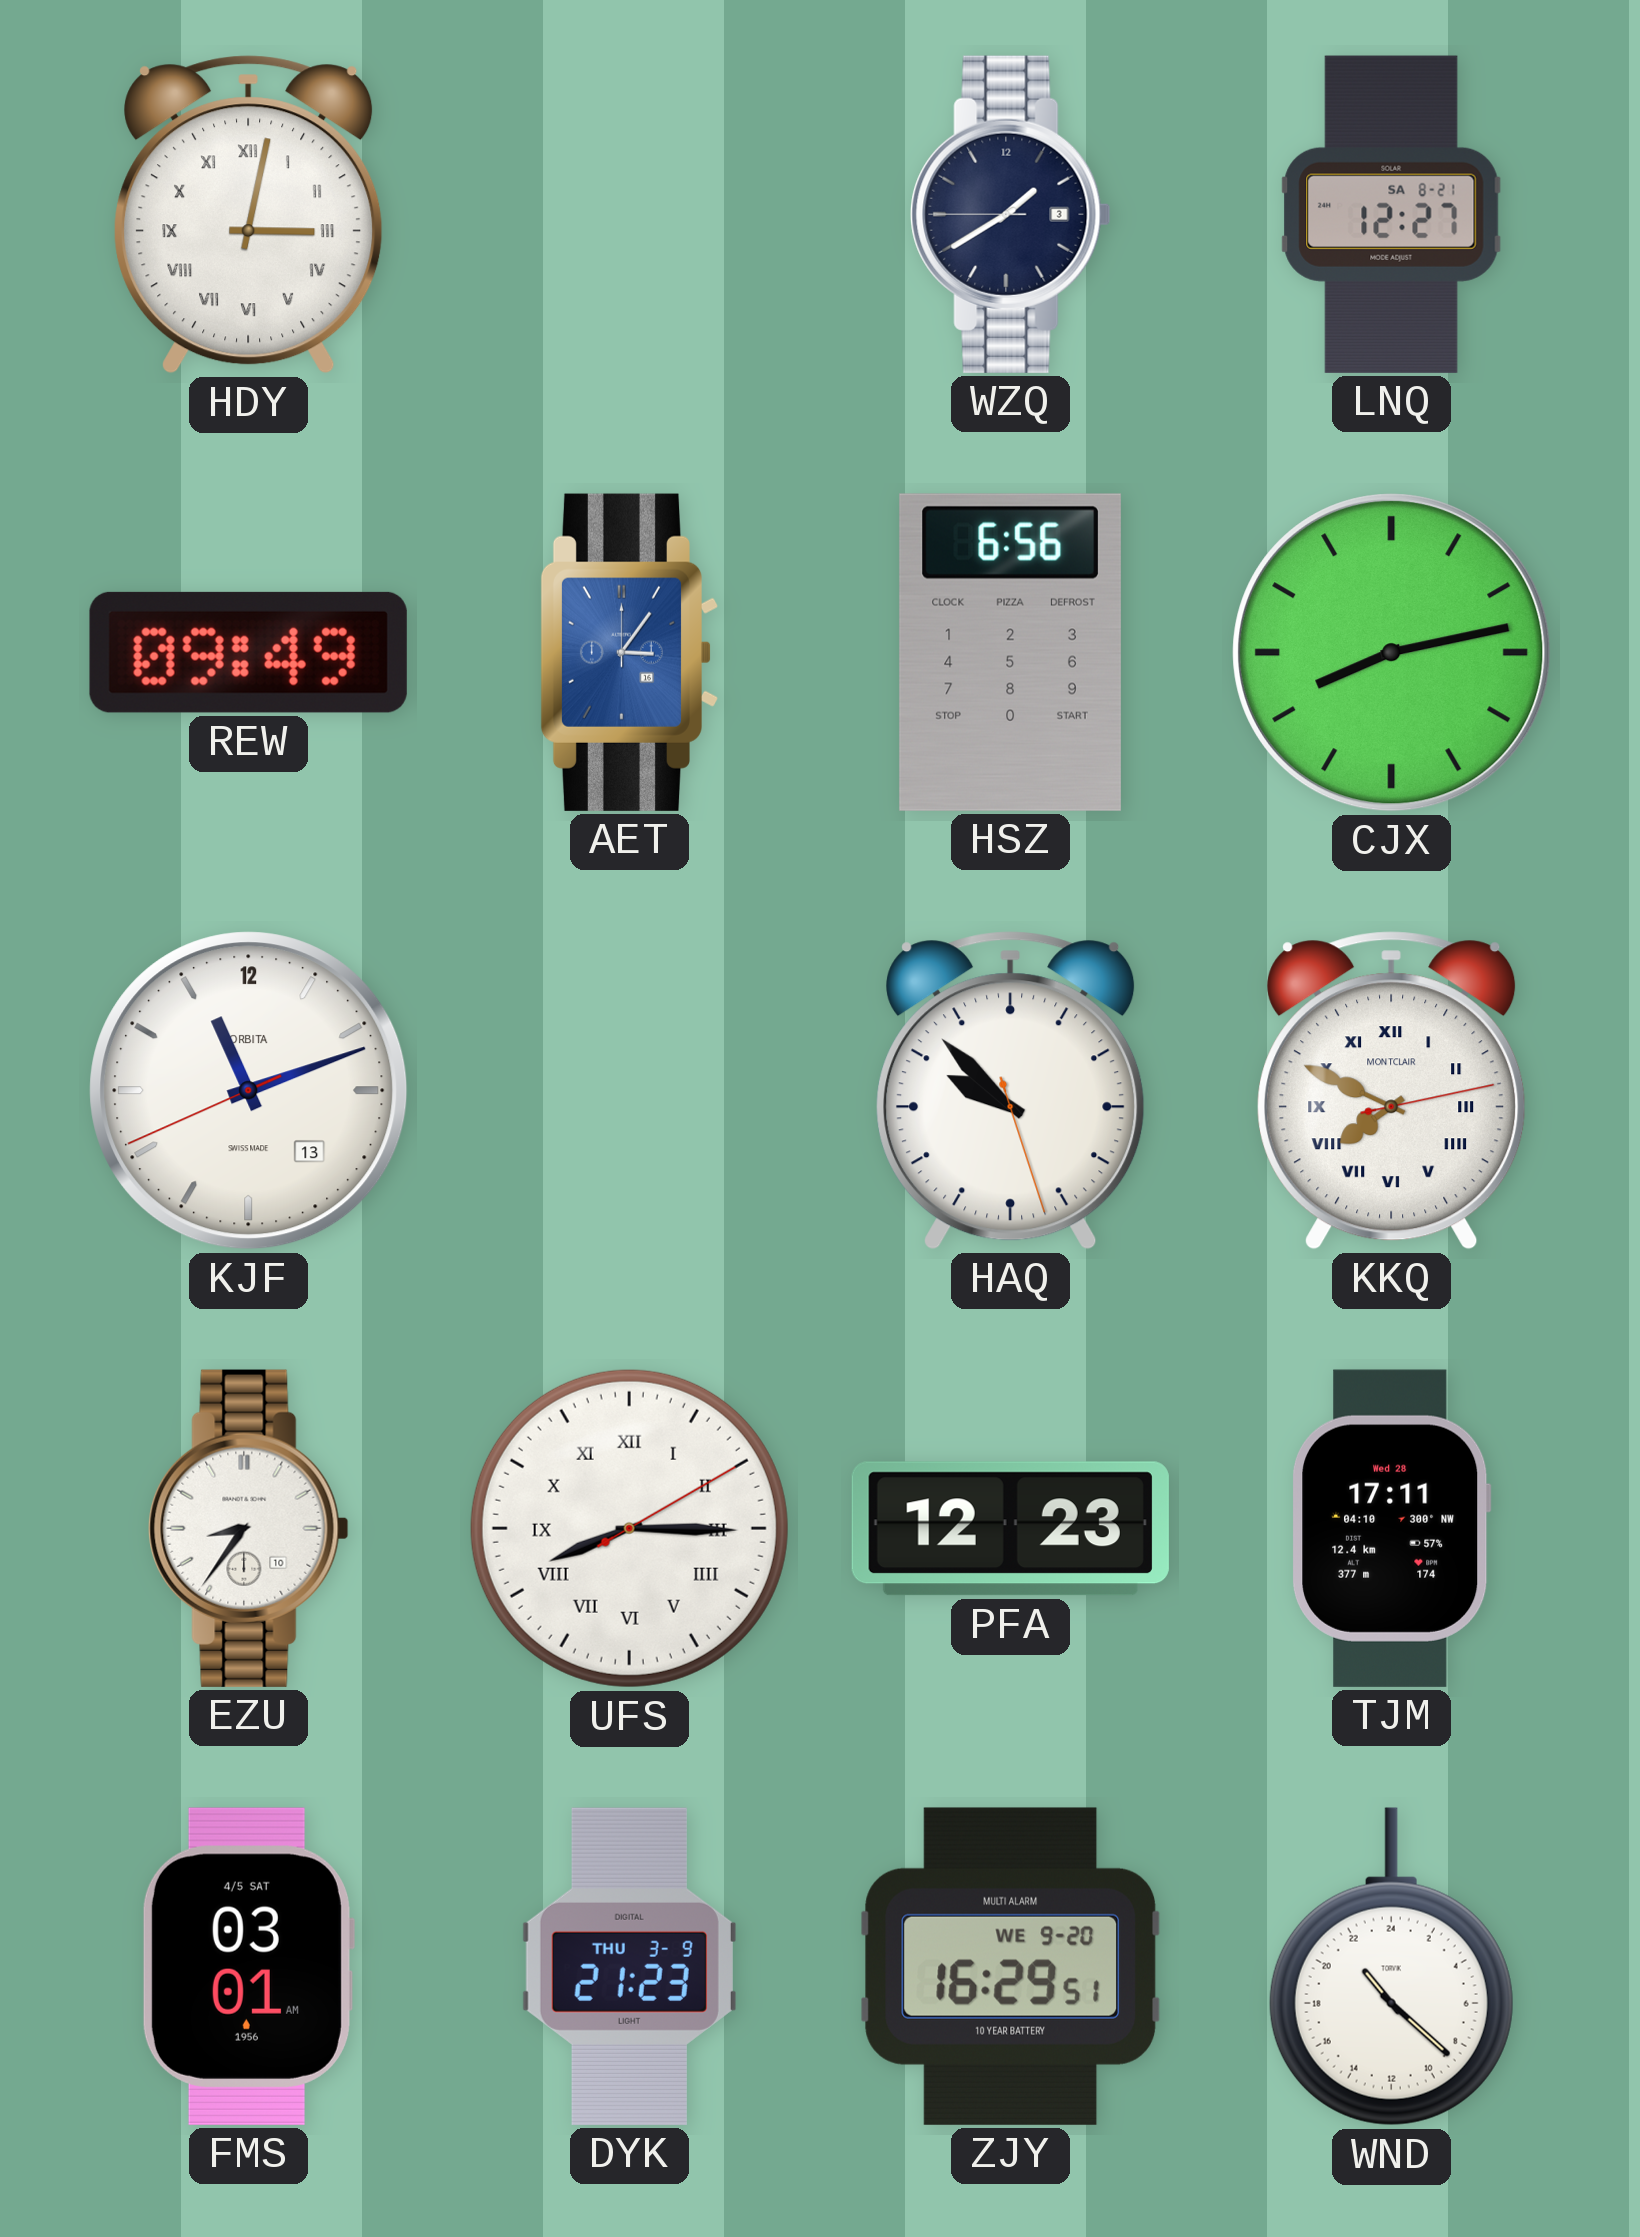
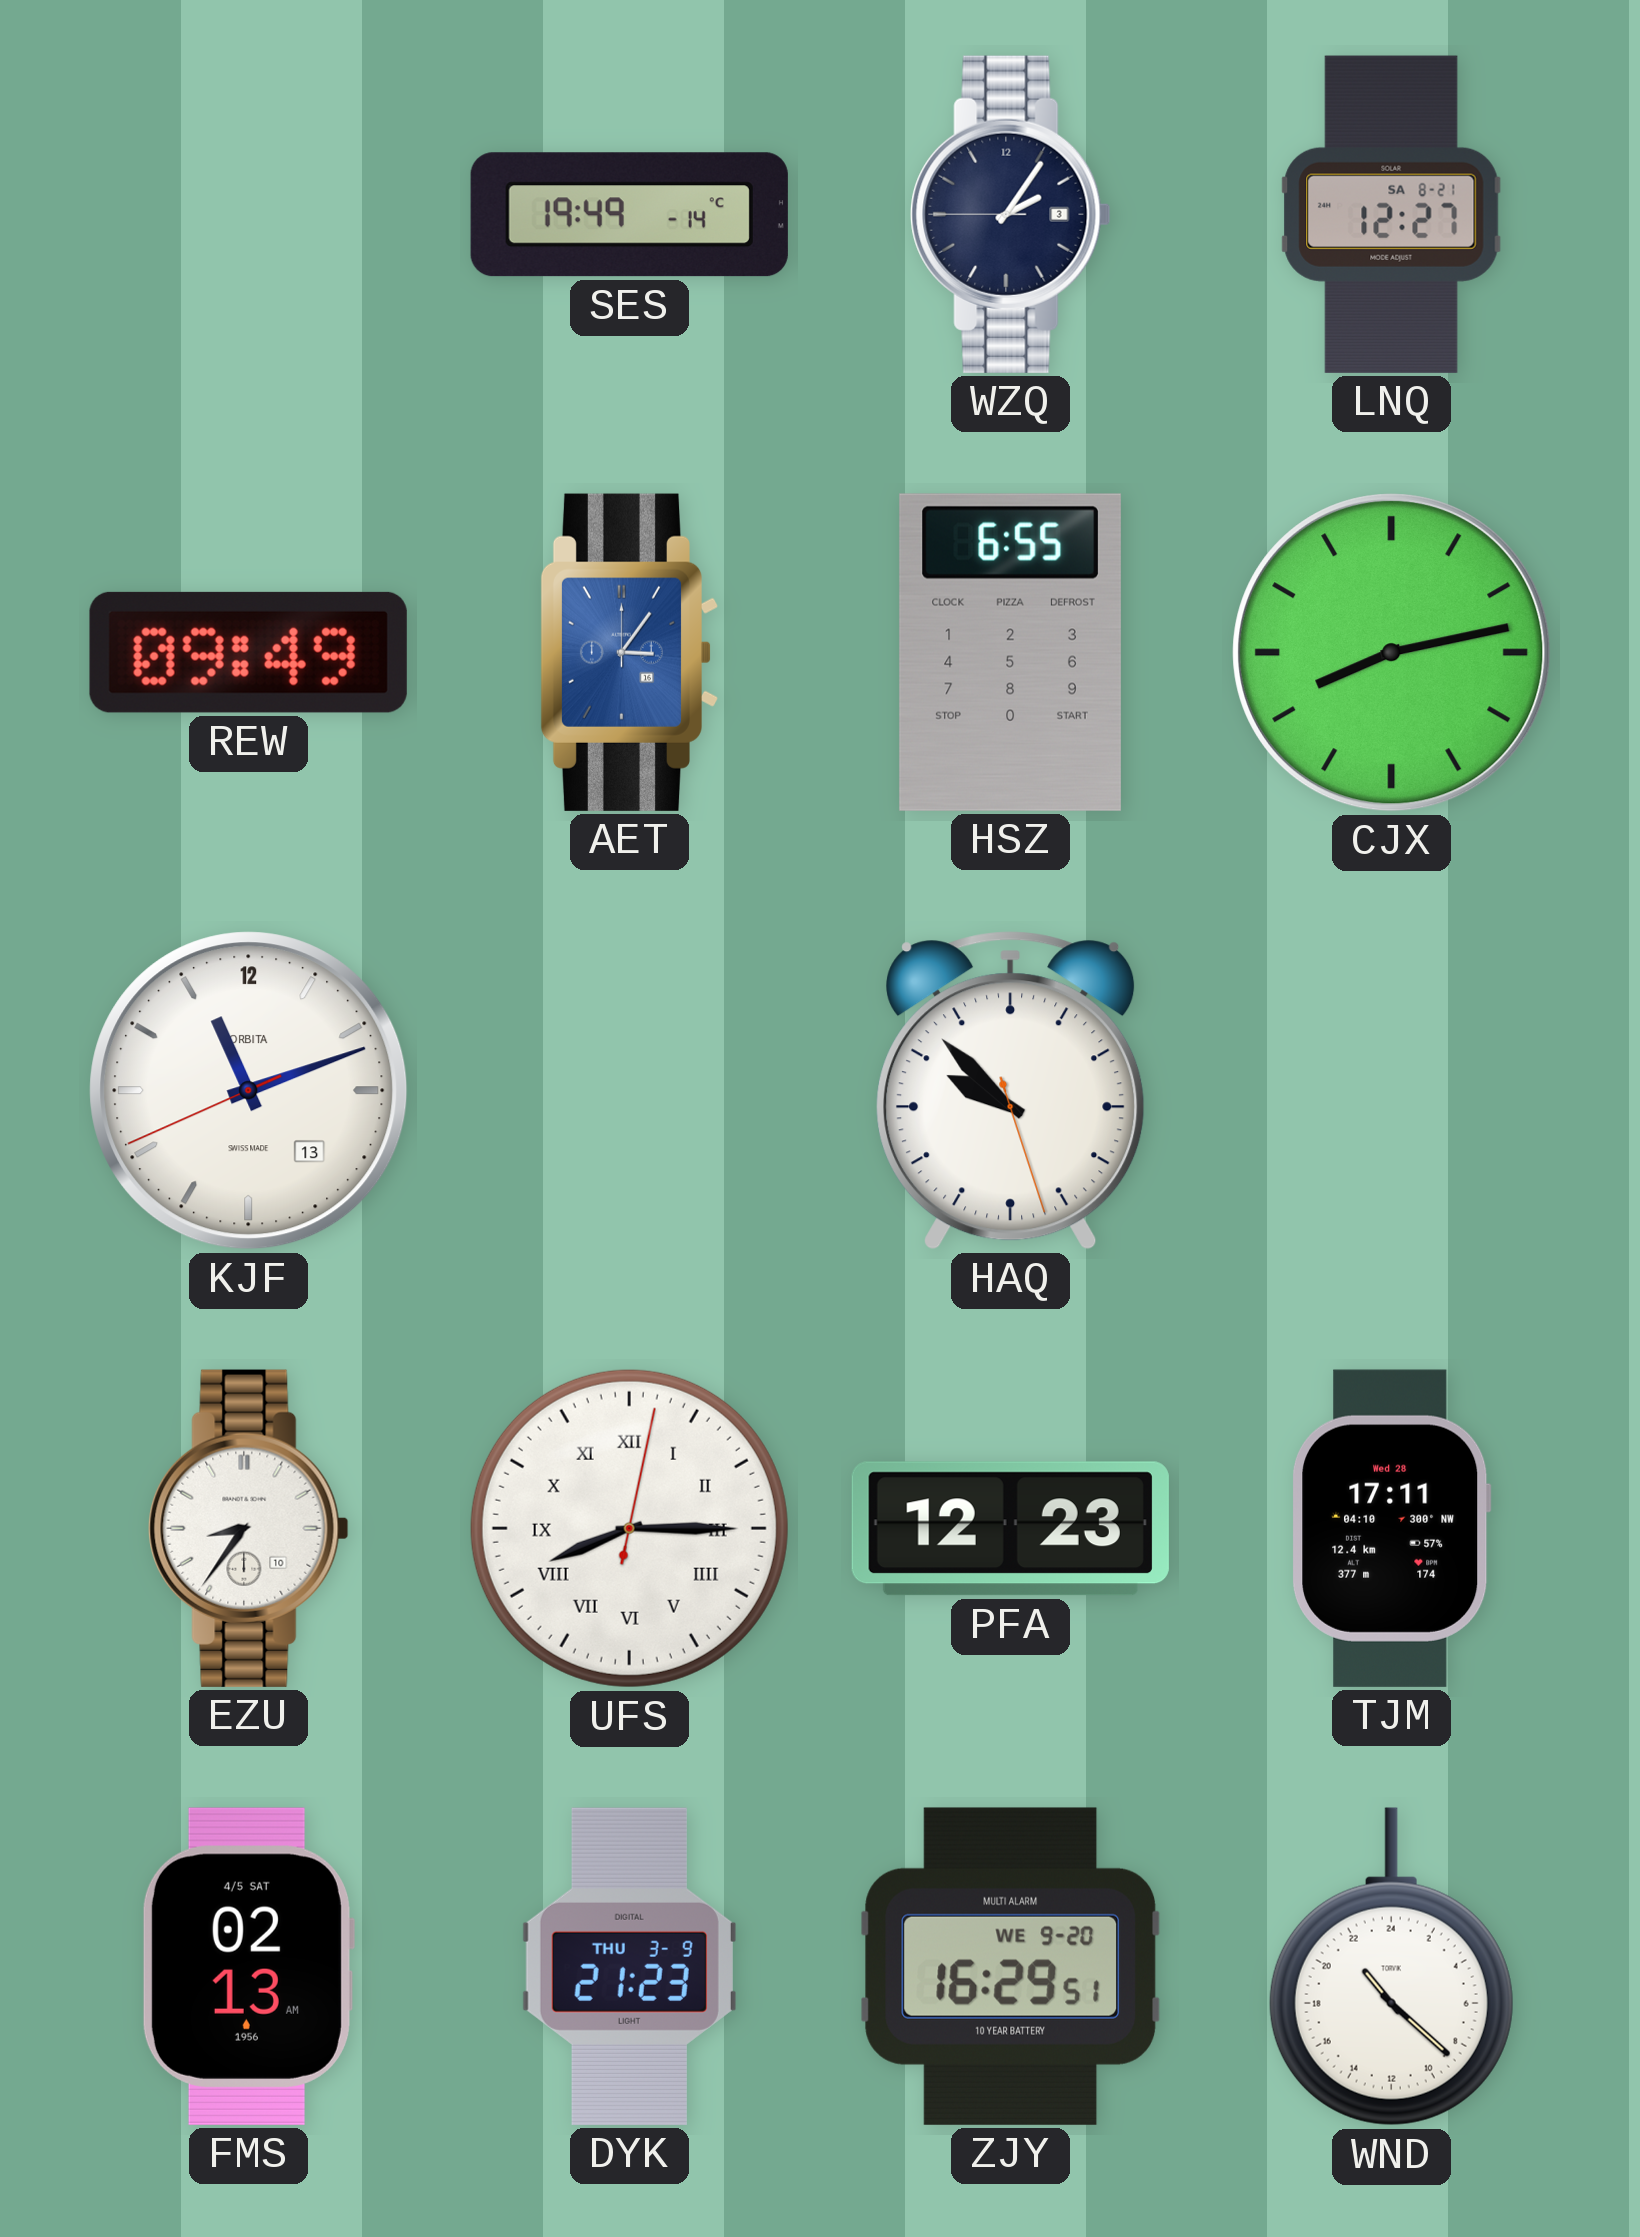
HDY: 3:02 -> none (249, 215)
SES: none -> 19:49 (629, 215)
WZQ: 1:39 -> 2:05 (1011, 214)
HSZ: 6:56 -> 6:55 (1010, 652)
KKQ: 7:49 -> none (1392, 1091)
UFS: 8:15:10 -> 8:15:02 (629, 1528)
FMS: 03:01 -> 02:13 (248, 1966)
